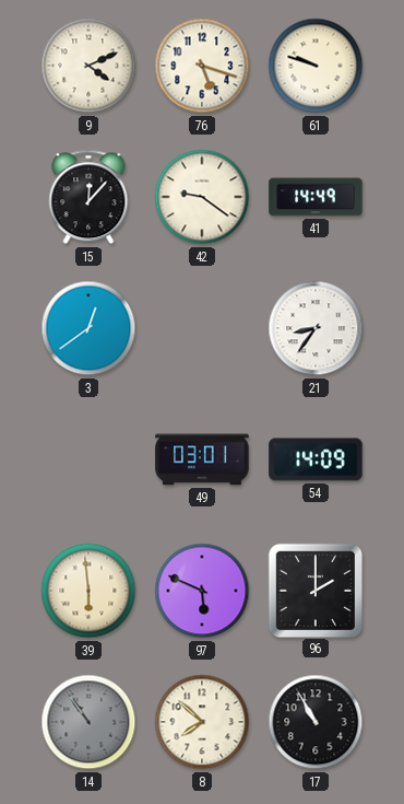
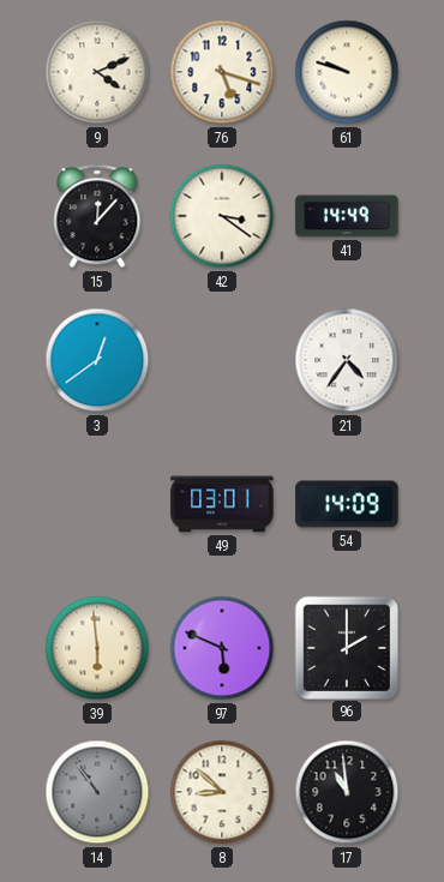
42: 9:21 -> 3:21 (222, 216)
21: 8:36 -> 4:36 (347, 360)
8: 7:52 -> 8:52 (222, 792)
17: 10:55 -> 10:59 (347, 792)
